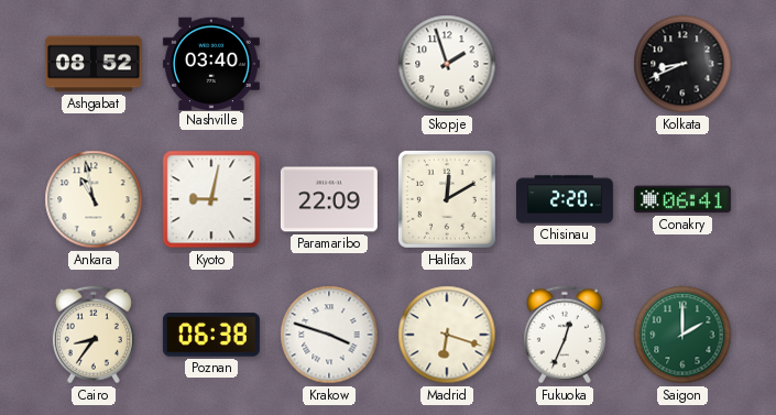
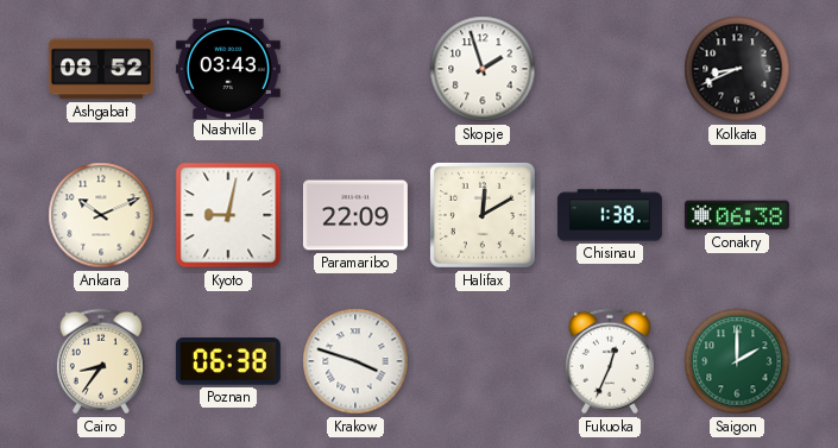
Nashville: 03:40 -> 03:43 (228, 68)
Ankara: 10:58 -> 10:11 (101, 215)
Chisinau: 2:20 -> 1:38 (610, 215)
Conakry: 06:41 -> 06:38 (737, 215)
Madrid: 6:18 -> none (447, 335)
